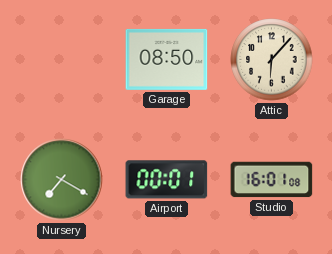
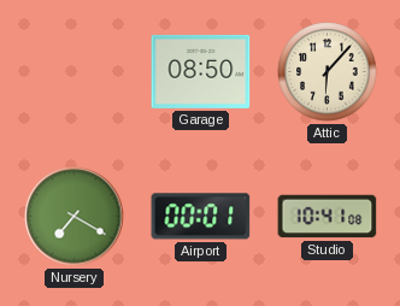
Studio: 16:01 -> 10:41 (328, 217)
